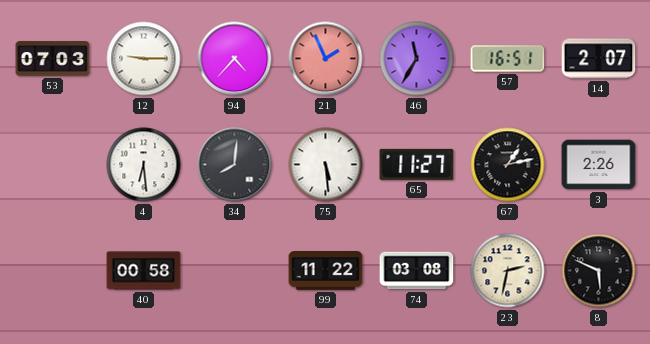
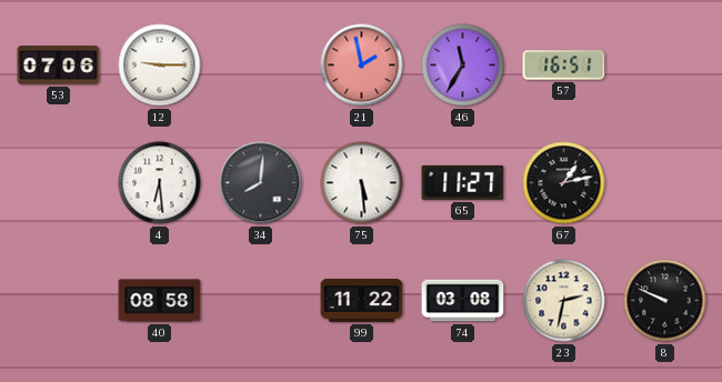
53: 07:03 -> 07:06 (59, 66)
94: 4:37 -> none (235, 59)
21: 1:56 -> 1:58 (362, 66)
14: 2:07 -> none (599, 59)
3: 2:26 -> none (599, 165)
40: 00:58 -> 08:58 (160, 301)
8: 5:49 -> 9:49 (665, 301)
